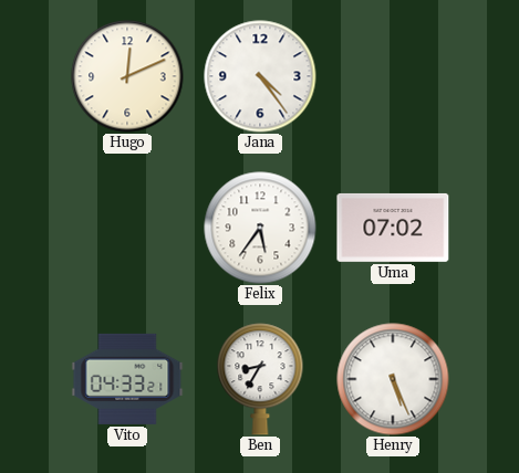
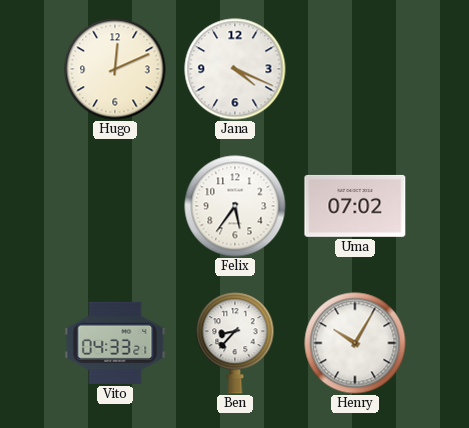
Jana: 4:24 -> 4:19 (235, 69)
Ben: 8:35 -> 8:37 (235, 343)
Henry: 5:26 -> 10:05 (355, 343)
